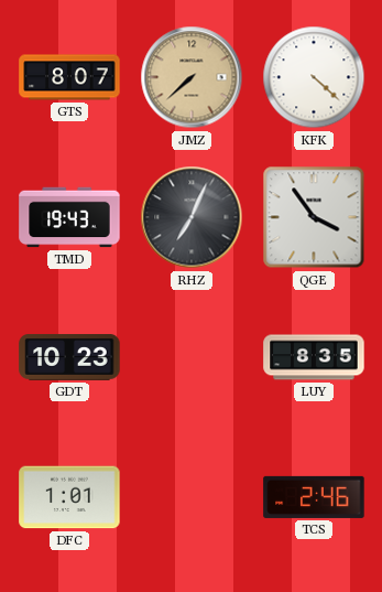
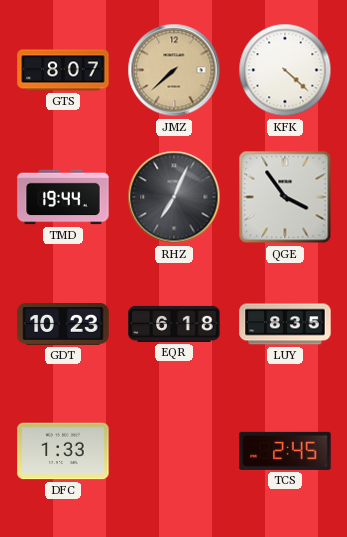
TMD: 19:43 -> 19:44 (63, 197)
EQR: none -> 6:18 (174, 324)
DFC: 1:01 -> 1:33 (63, 451)
TCS: 2:46 -> 2:45 (285, 451)
